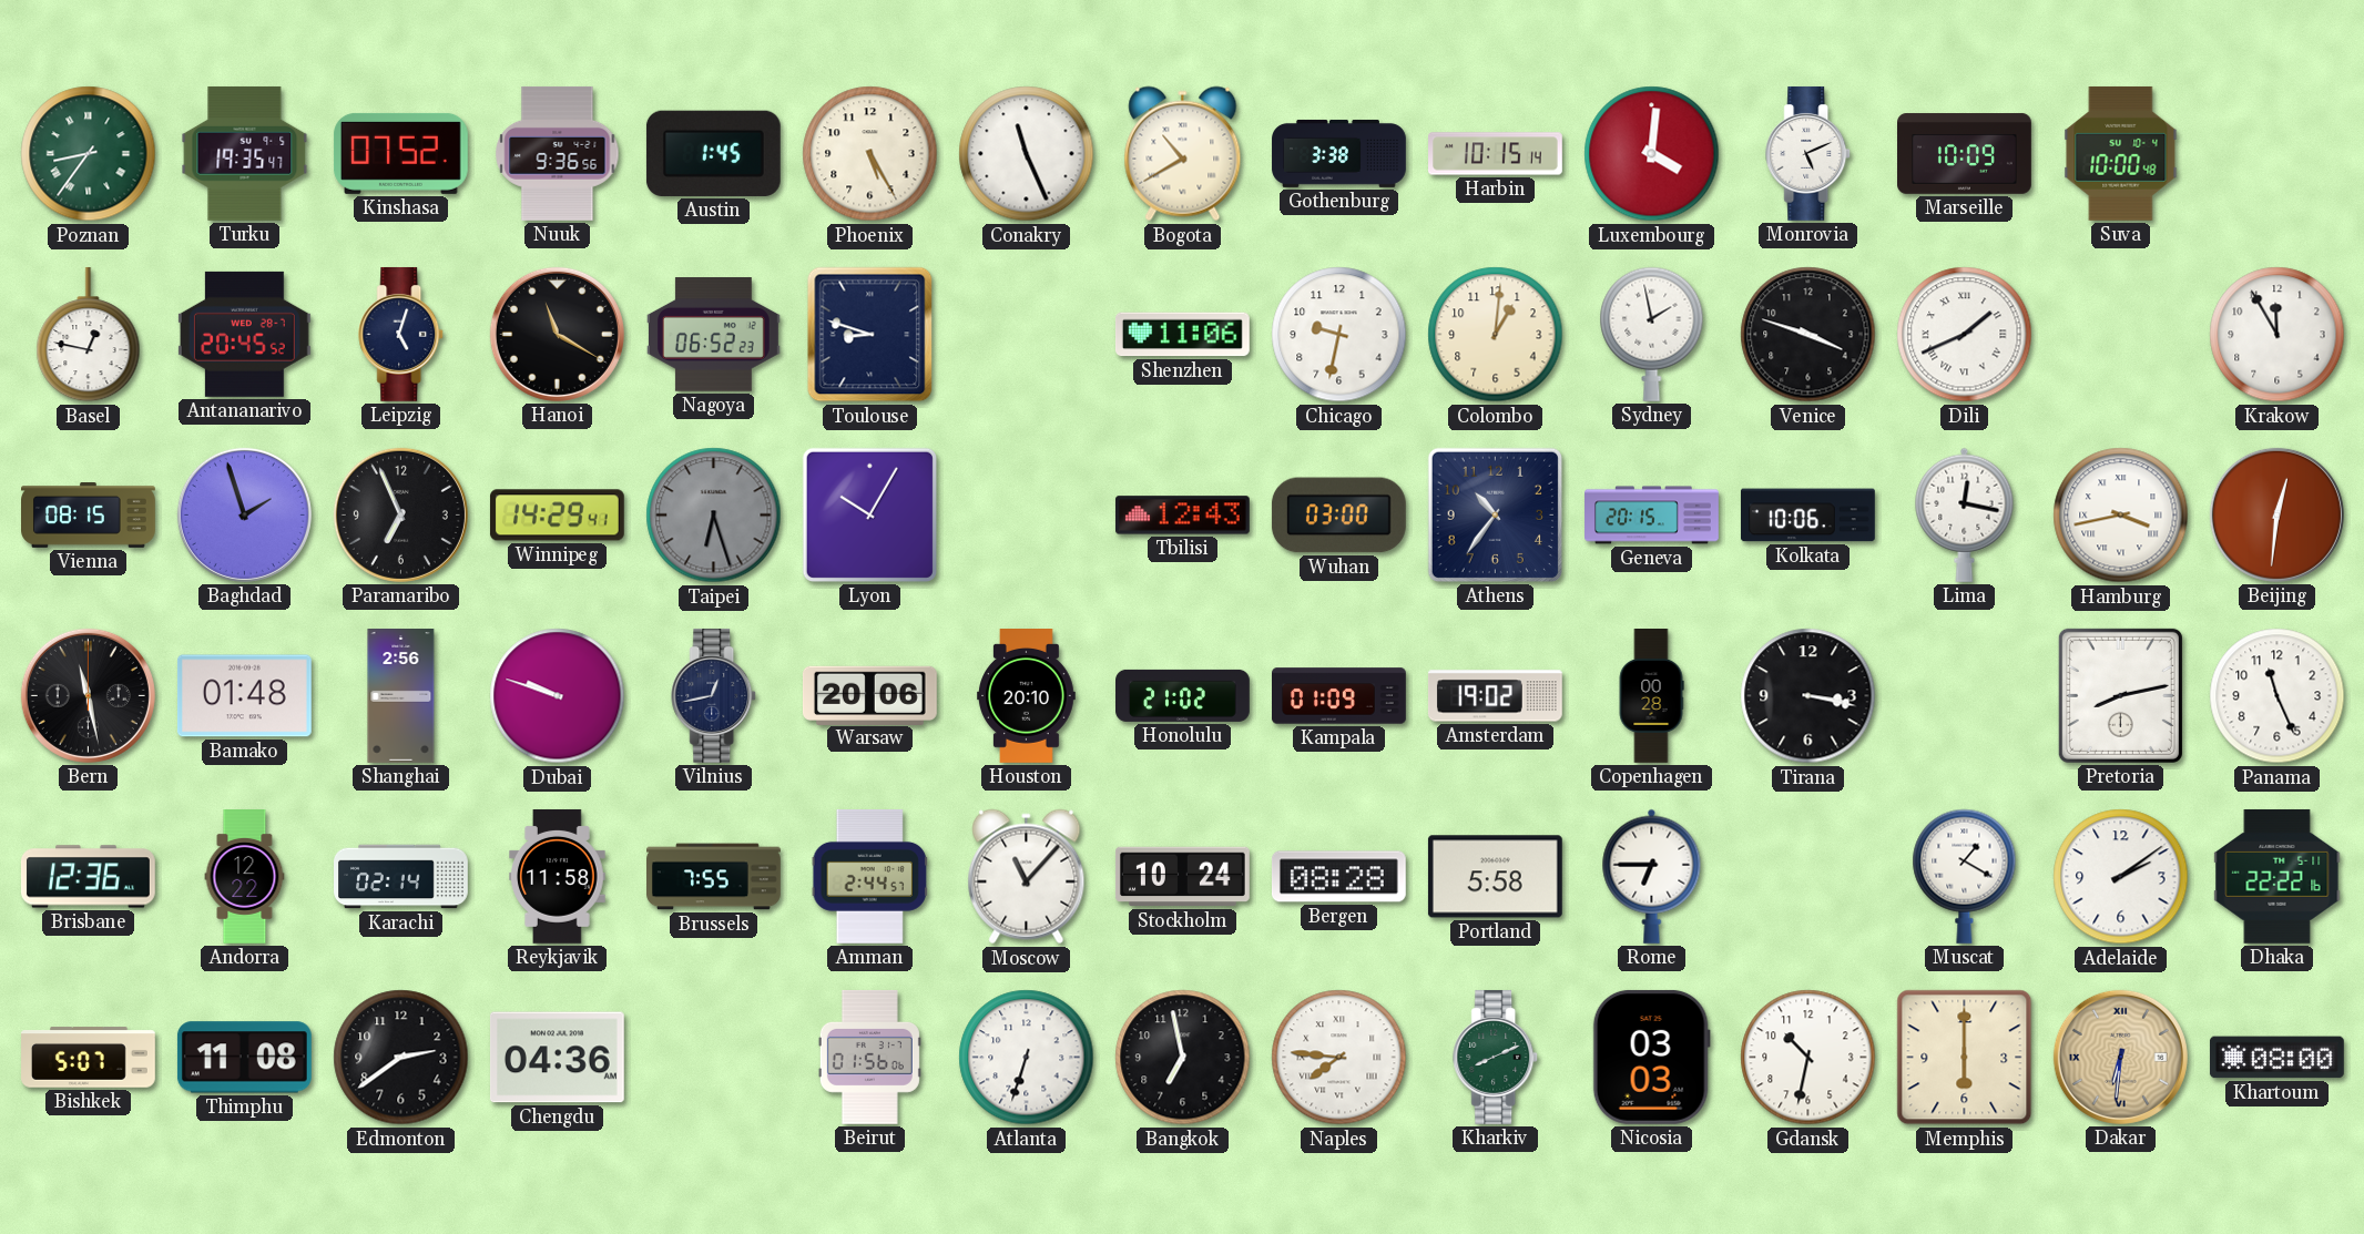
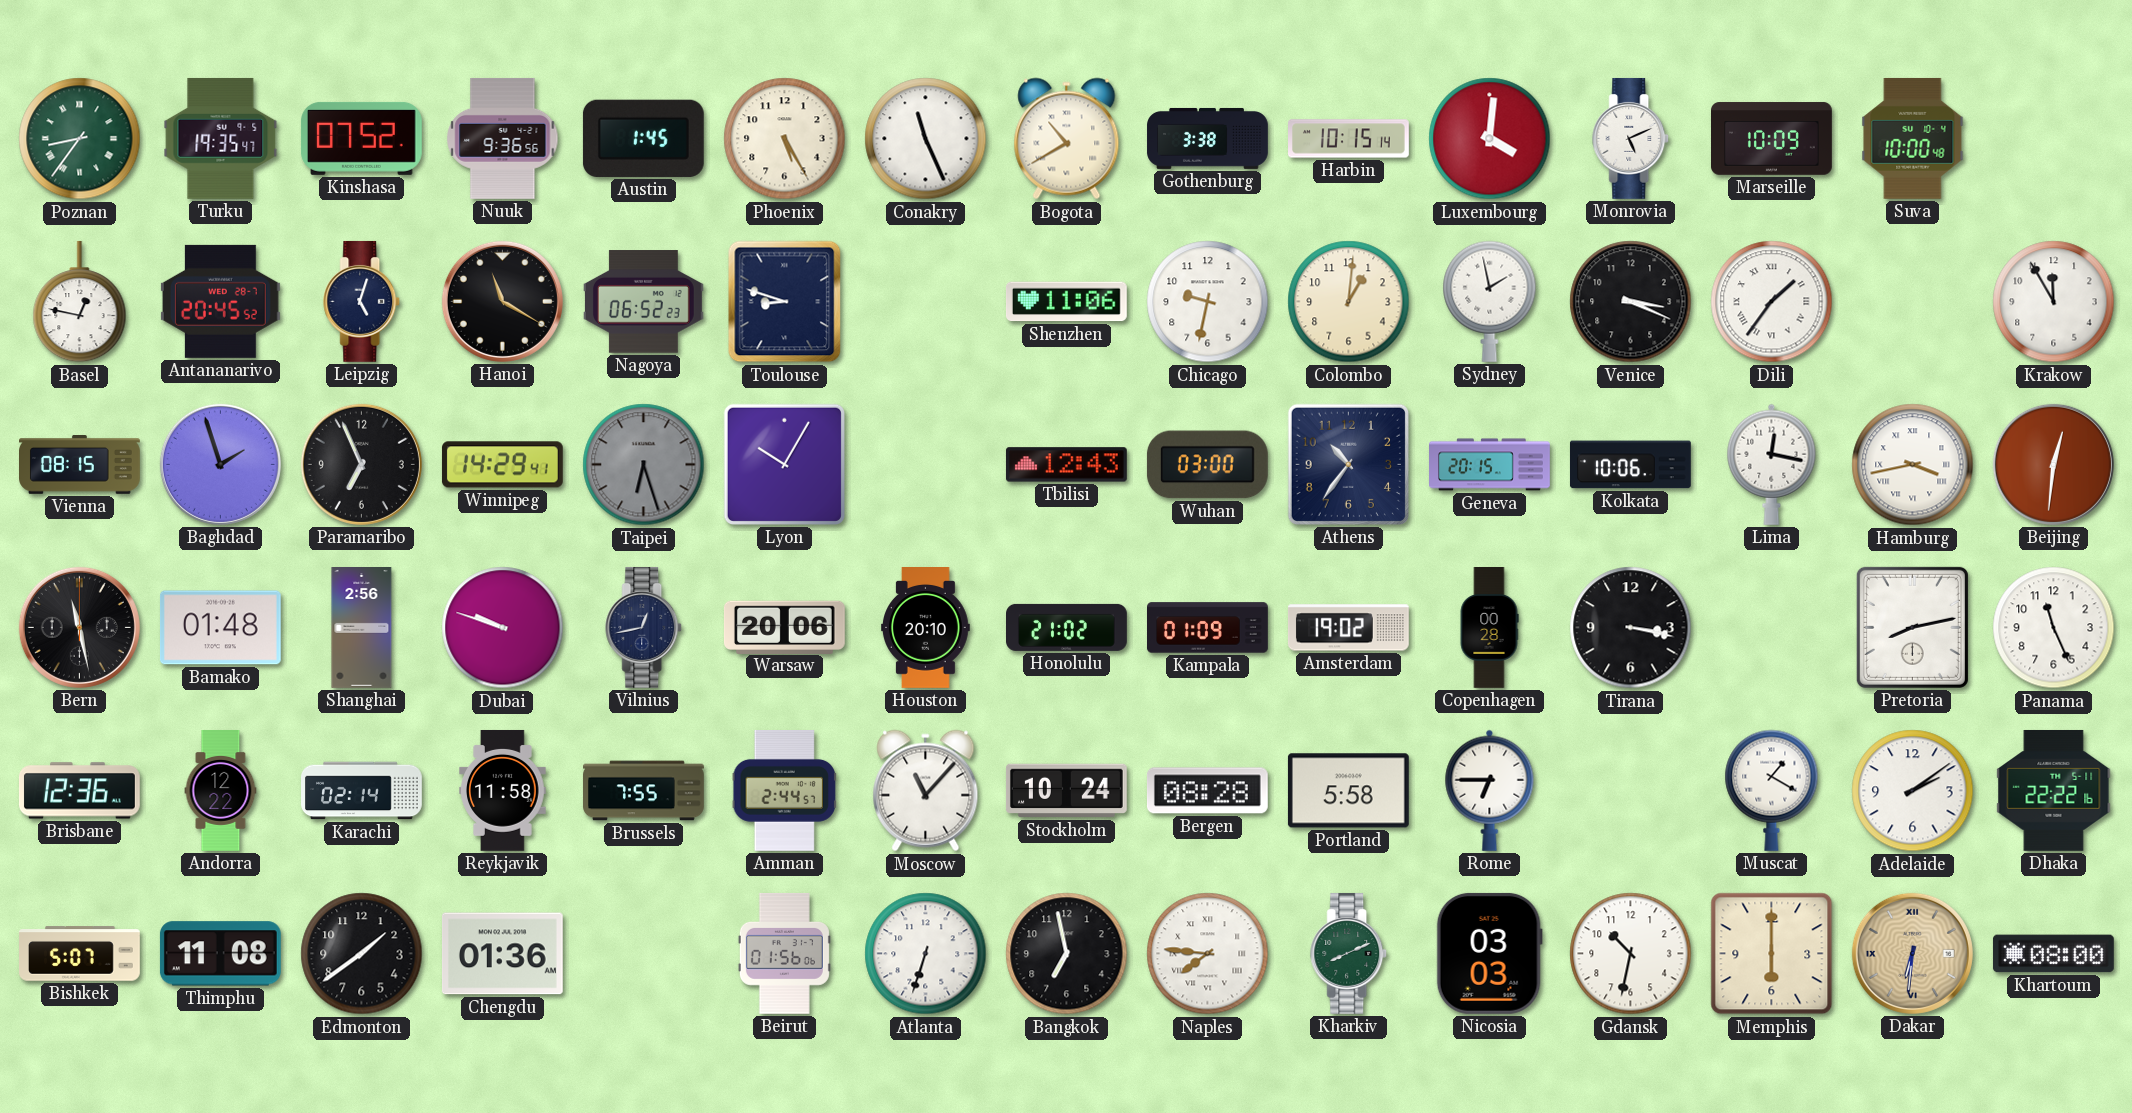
Venice: 3:48 -> 3:19 (1631, 302)
Dili: 1:41 -> 1:36 (1772, 302)
Edmonton: 2:39 -> 1:39 (362, 954)
Chengdu: 04:36 -> 01:36 (502, 954)
